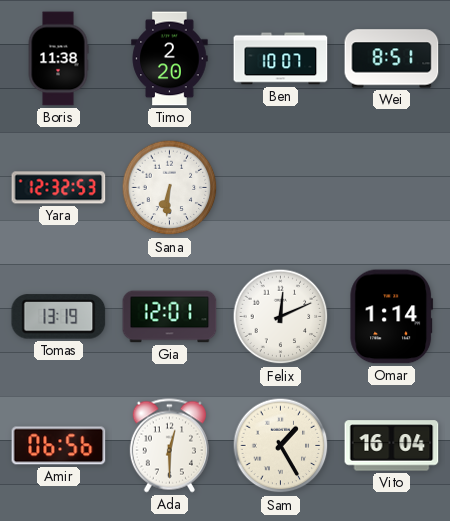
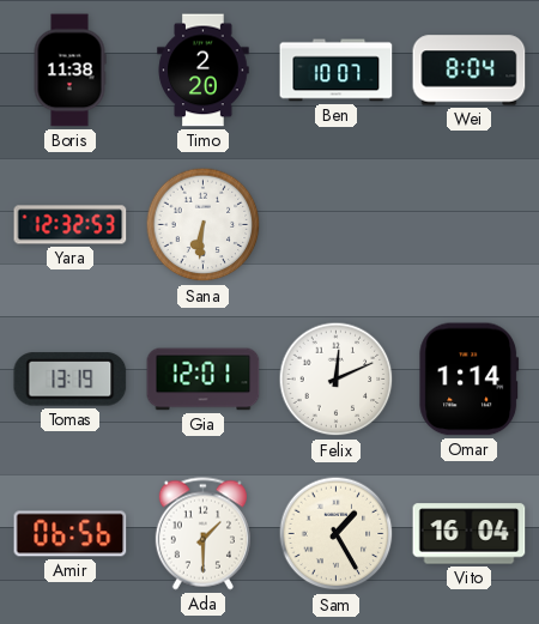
Wei: 8:51 -> 8:04 (470, 71)
Ada: 12:30 -> 1:30 (202, 534)
